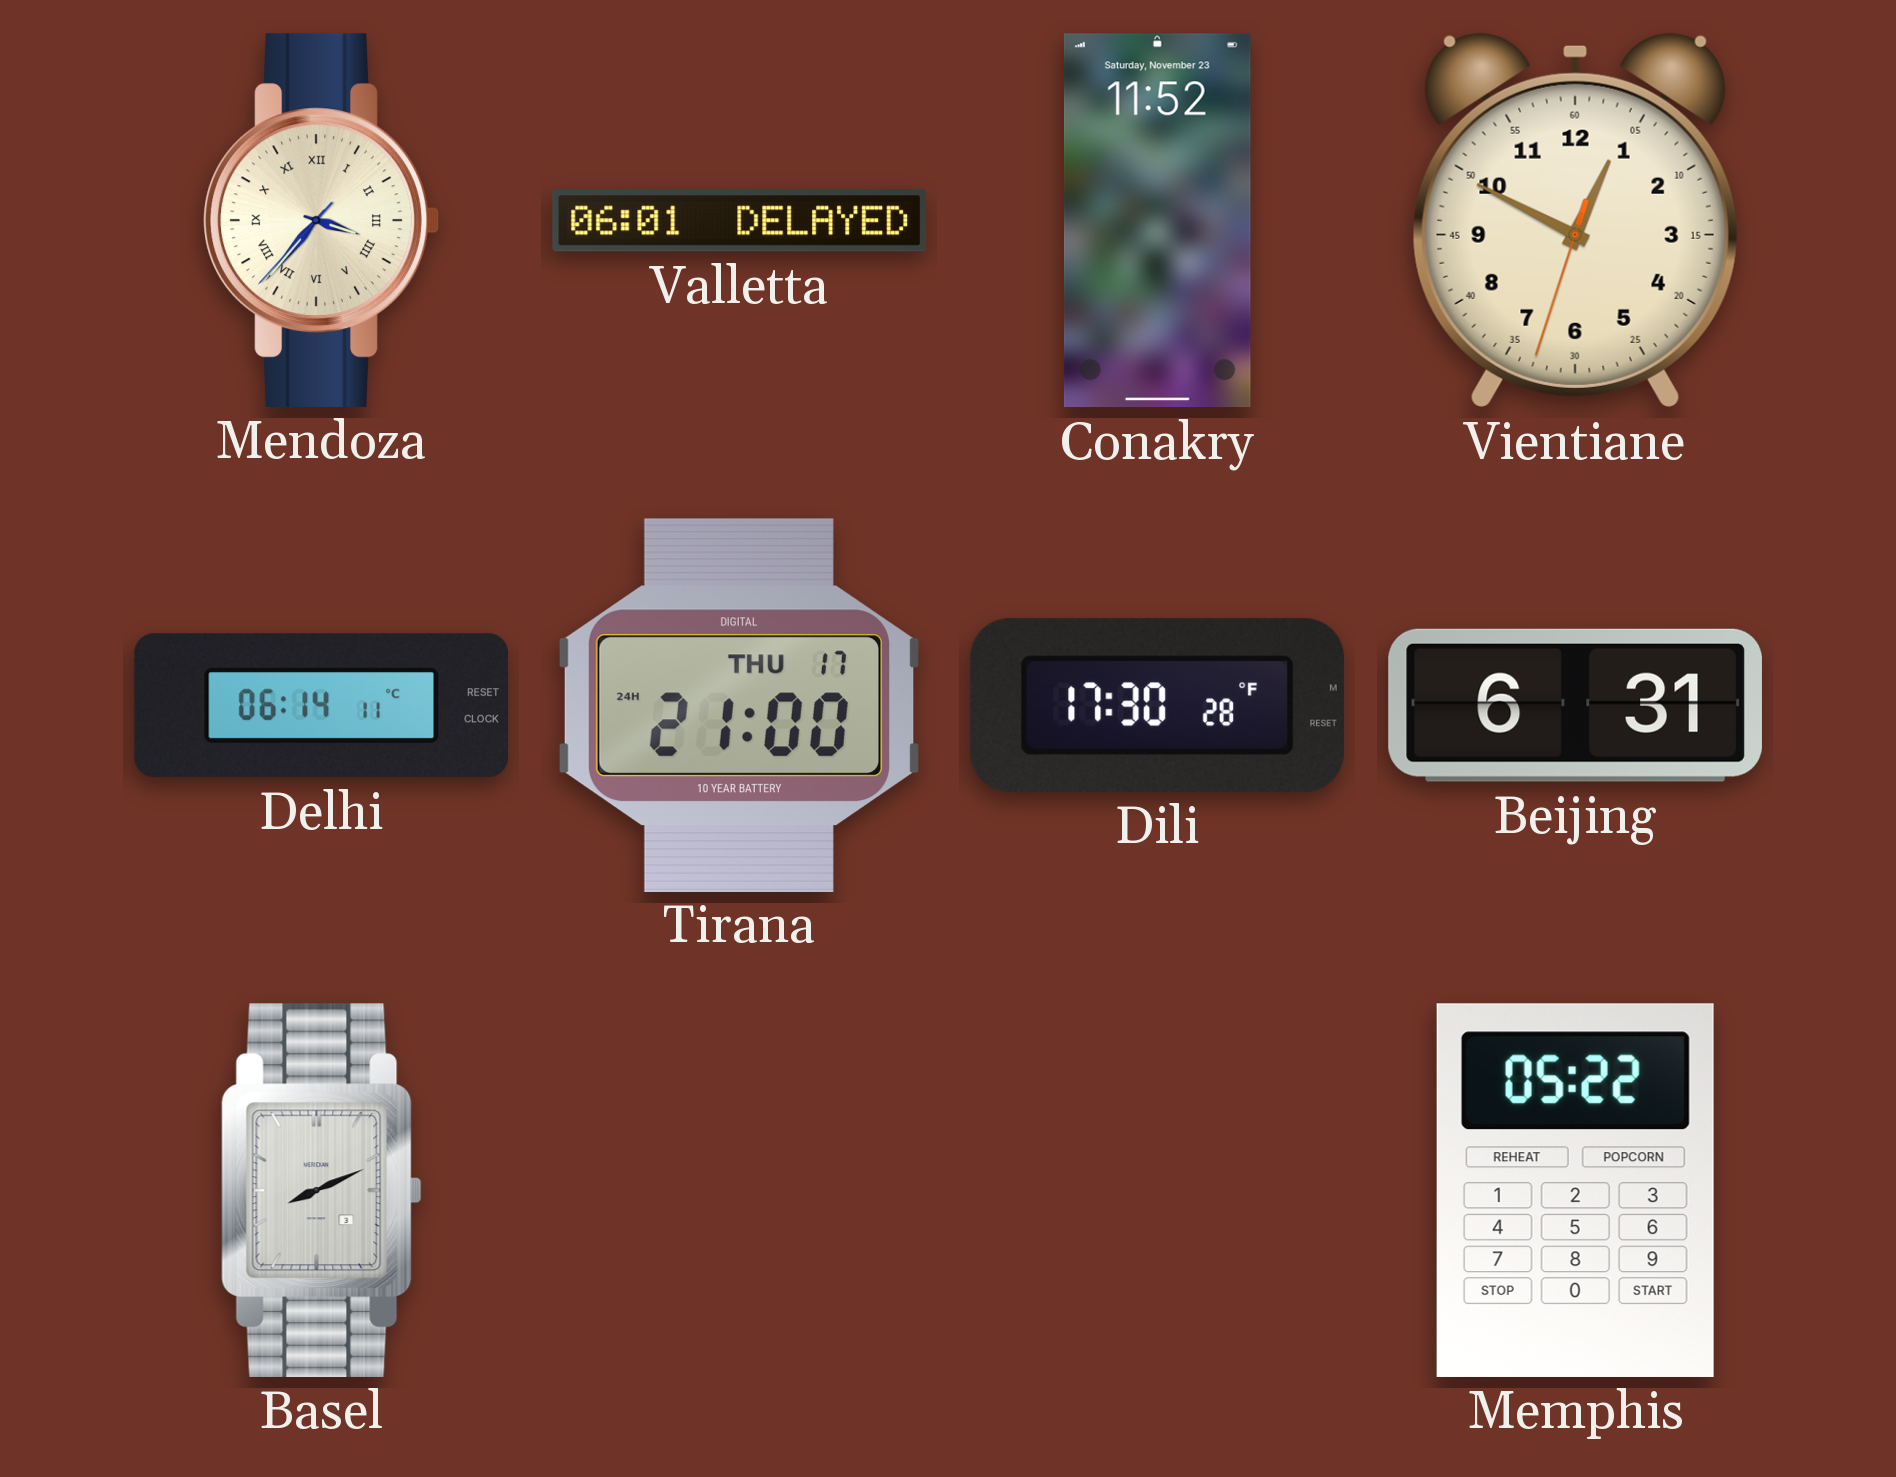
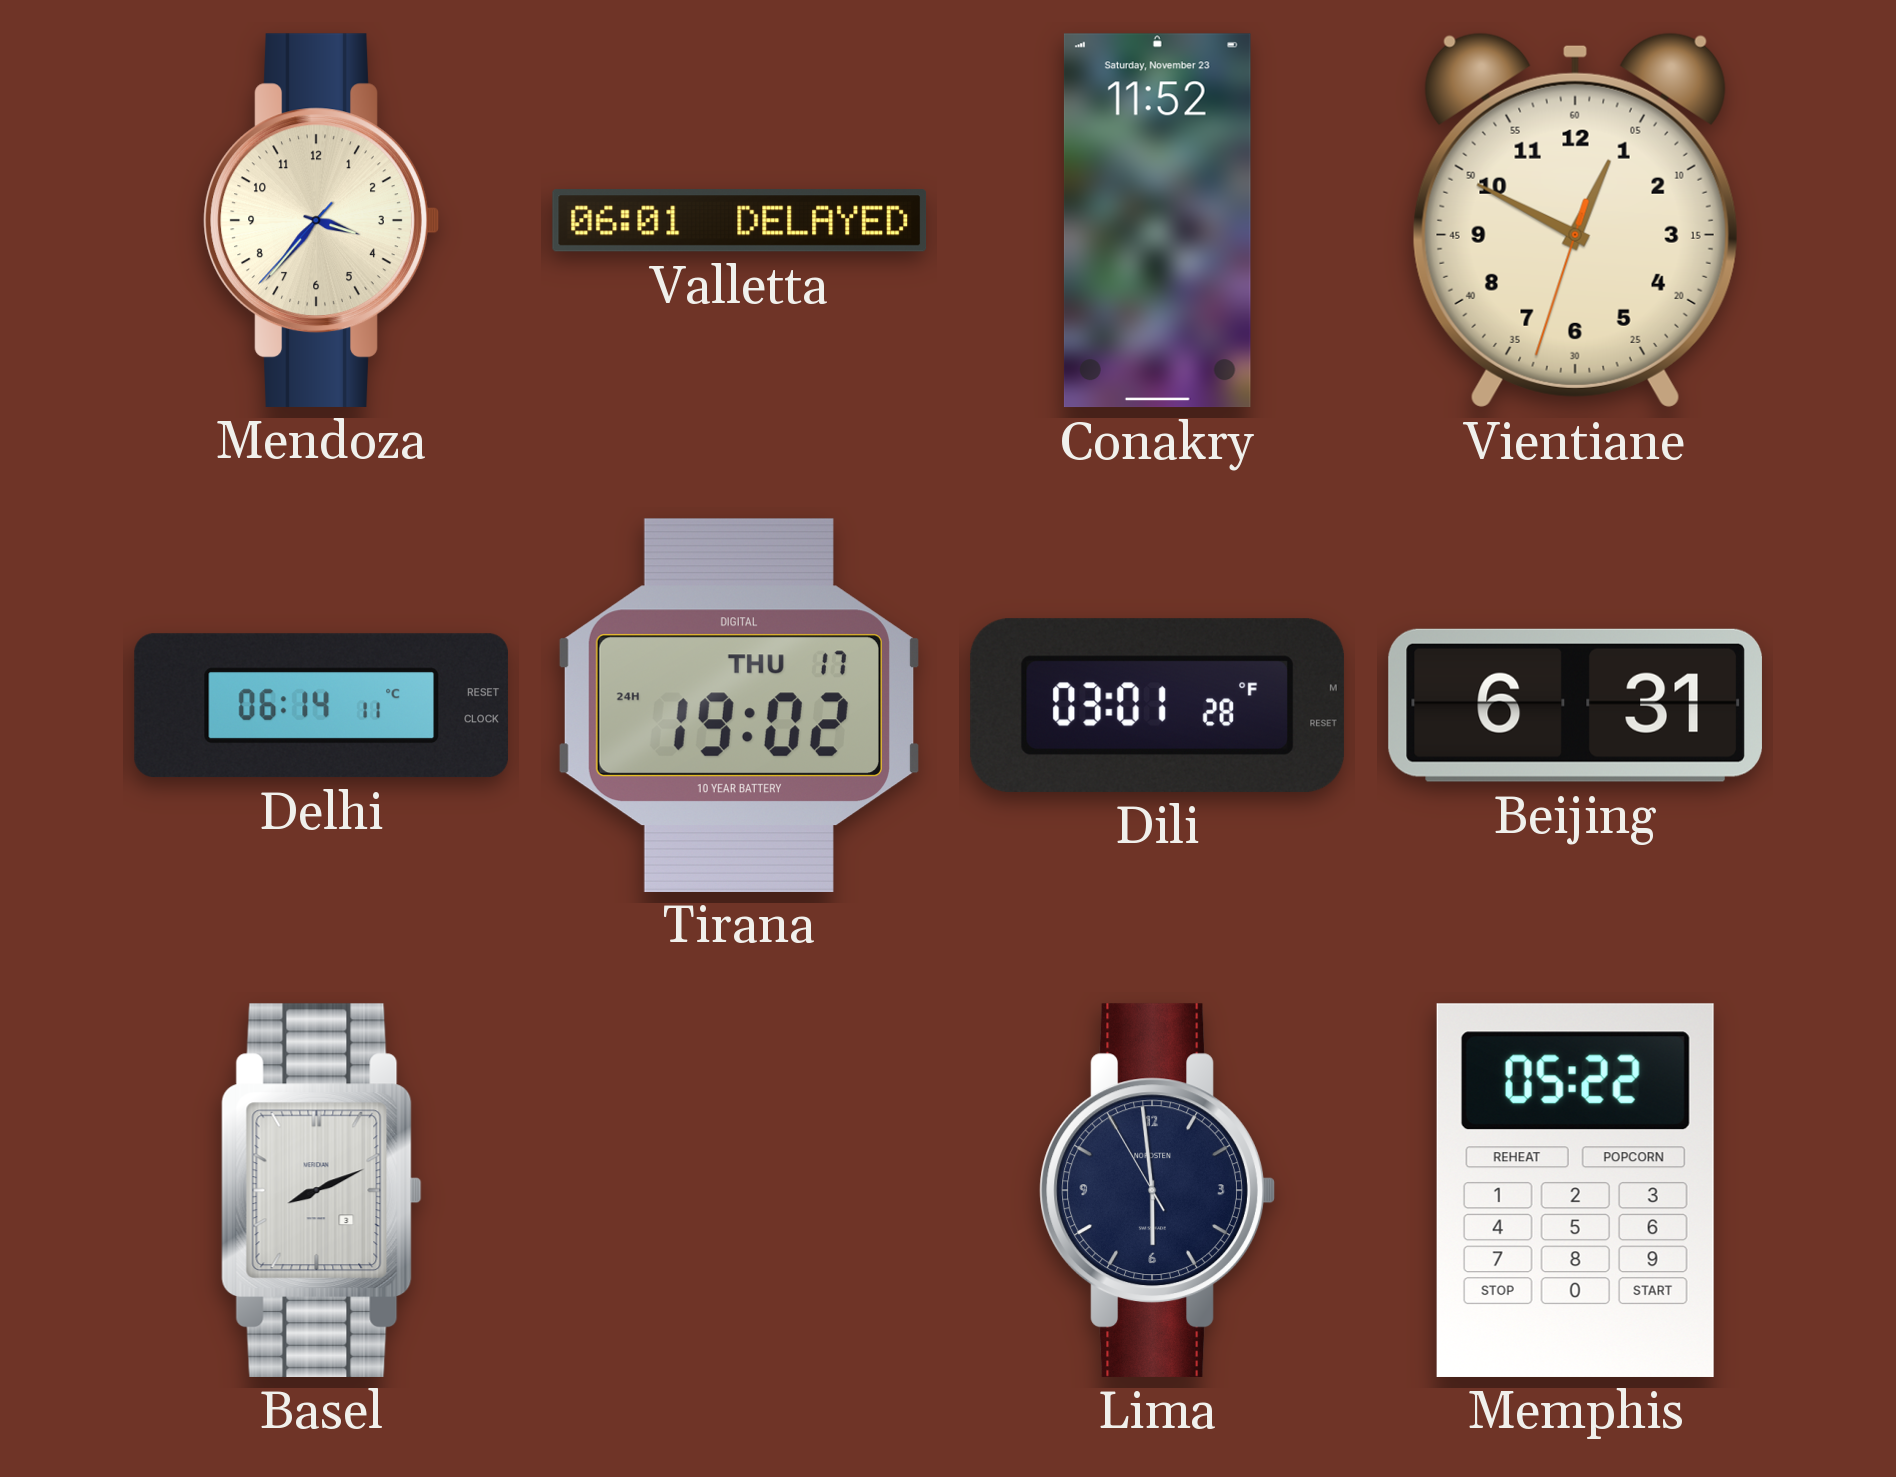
Mendoza numerals: Roman -> Arabic (321, 220)
Tirana: 21:00 -> 19:02 (739, 705)
Dili: 17:30 -> 03:01 (1157, 705)
Lima: none -> 5:58 (1157, 1190)
